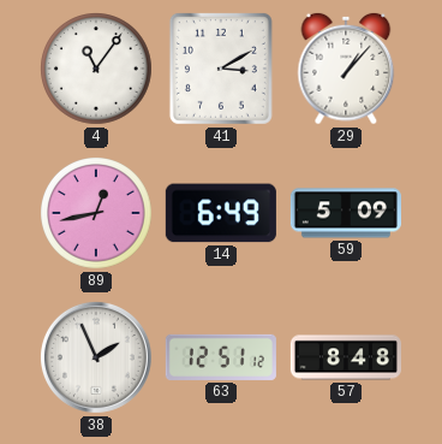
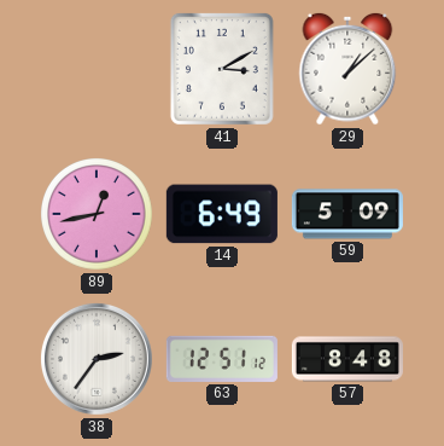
4: 11:06 -> none (97, 70)
29: 1:07 -> 1:08 (347, 69)
38: 1:56 -> 2:36 (97, 359)
